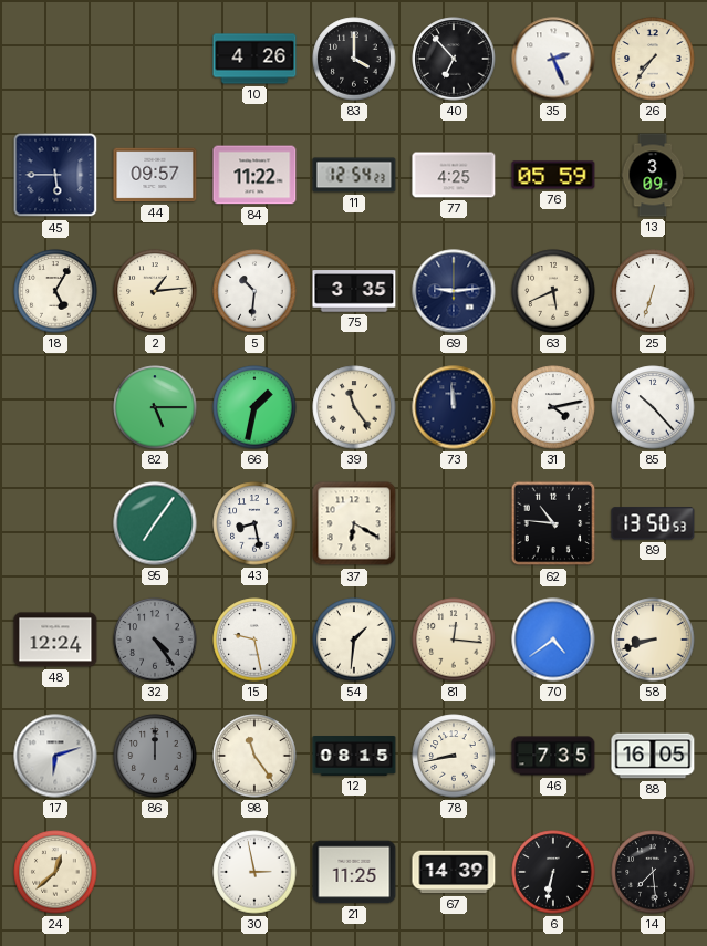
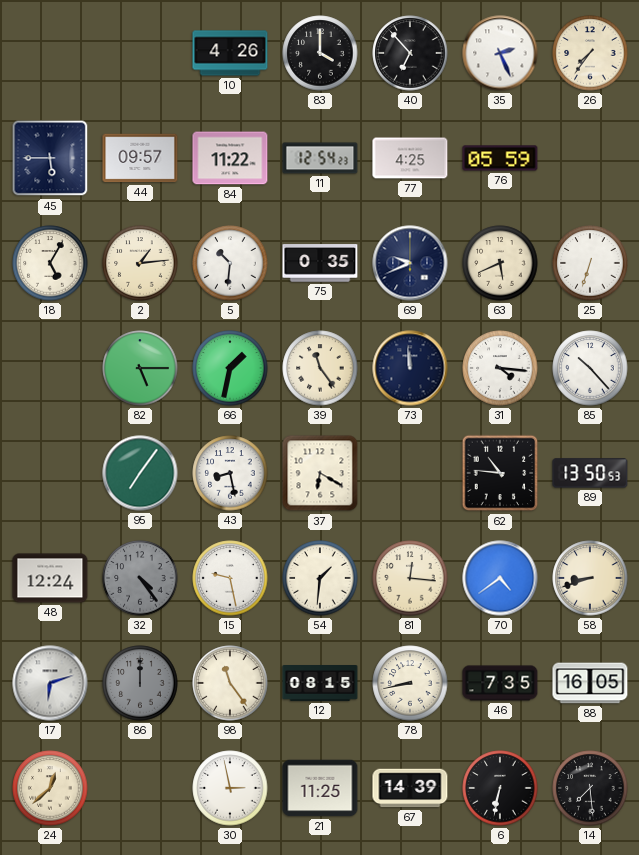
13: 3:09 -> none (653, 175)
75: 3:35 -> 0:35 (320, 263)
69: 9:14 -> 9:41 (410, 263)
31: 4:13 -> 4:16 (500, 368)
